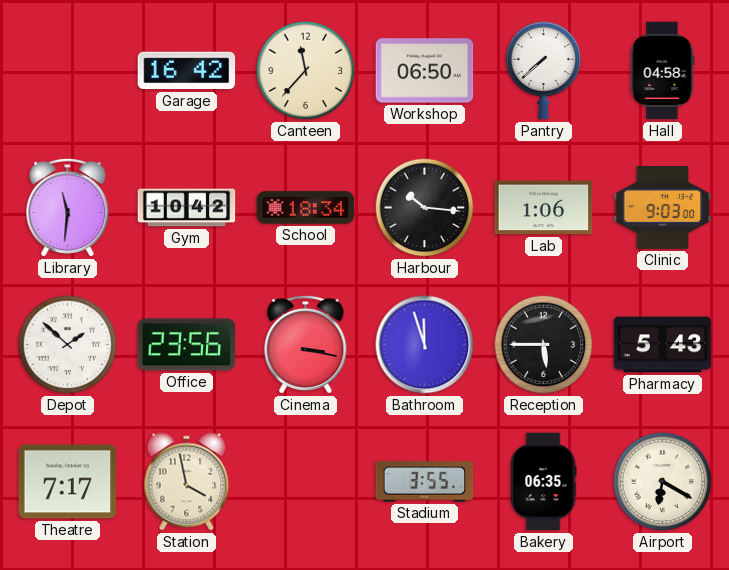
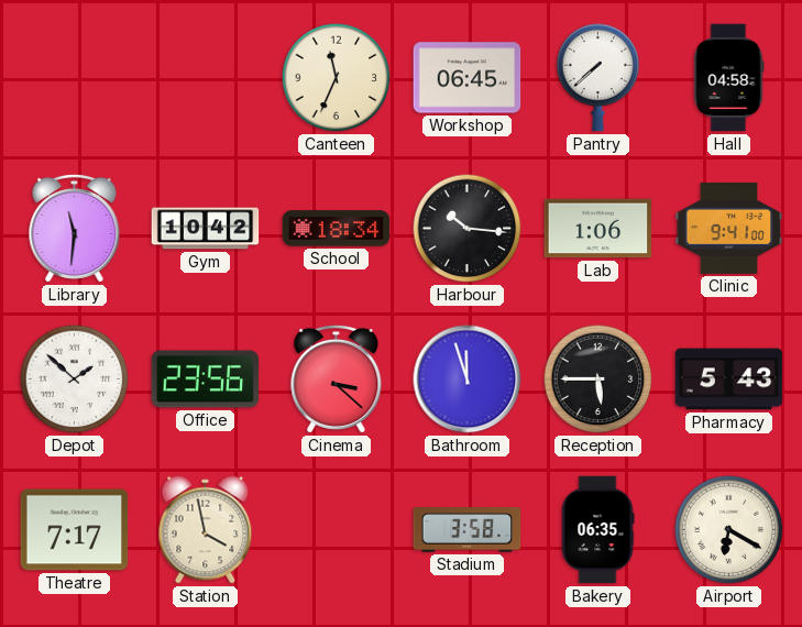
Garage: 16:42 -> none (187, 71)
Canteen: 11:37 -> 11:34 (337, 78)
Workshop: 06:50 -> 06:45 (468, 78)
Clinic: 9:03 -> 9:41 (729, 229)
Cinema: 3:17 -> 3:22 (337, 378)
Stadium: 3:55 -> 3:58 (468, 530)
